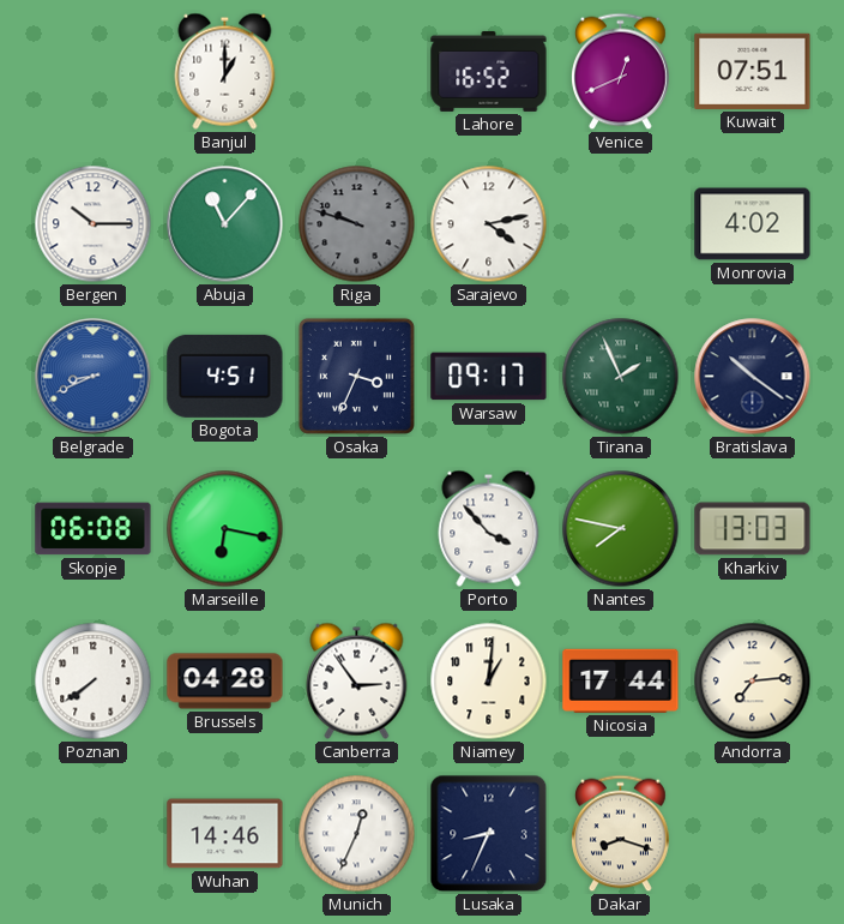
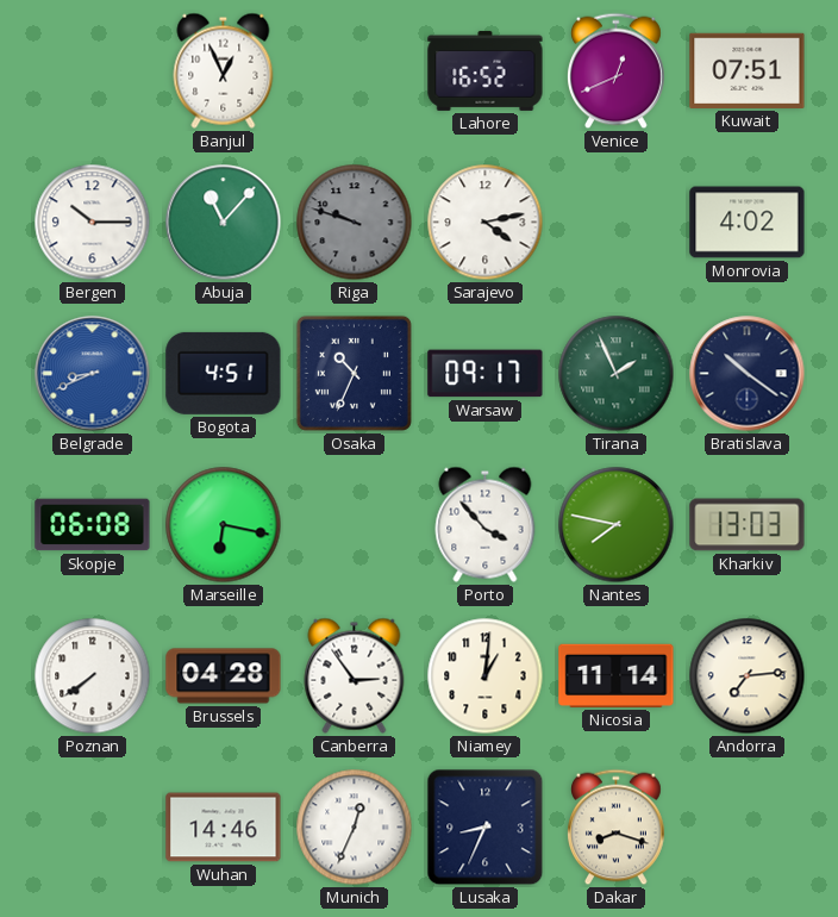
Banjul: 1:00 -> 12:56 (224, 70)
Osaka: 3:34 -> 10:34 (354, 373)
Nicosia: 17:44 -> 11:14 (617, 675)
